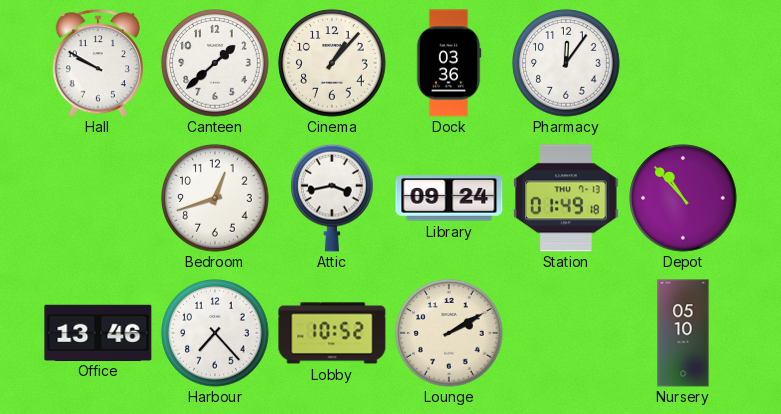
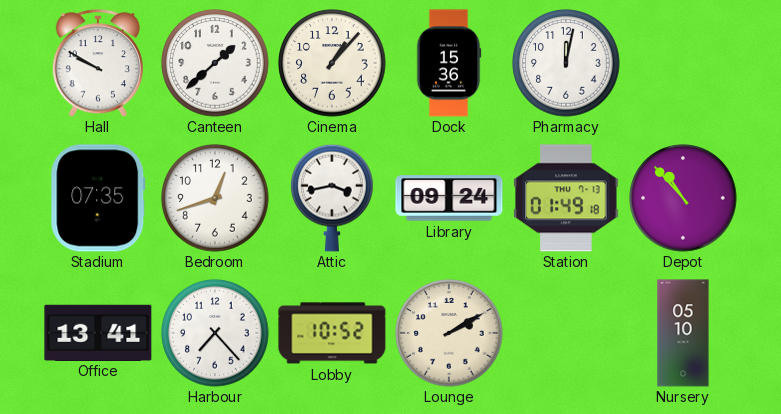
Dock: 03:36 -> 15:36 (449, 63)
Pharmacy: 12:06 -> 12:02 (566, 63)
Stadium: none -> 07:35 (98, 198)
Office: 13:46 -> 13:41 (98, 332)
